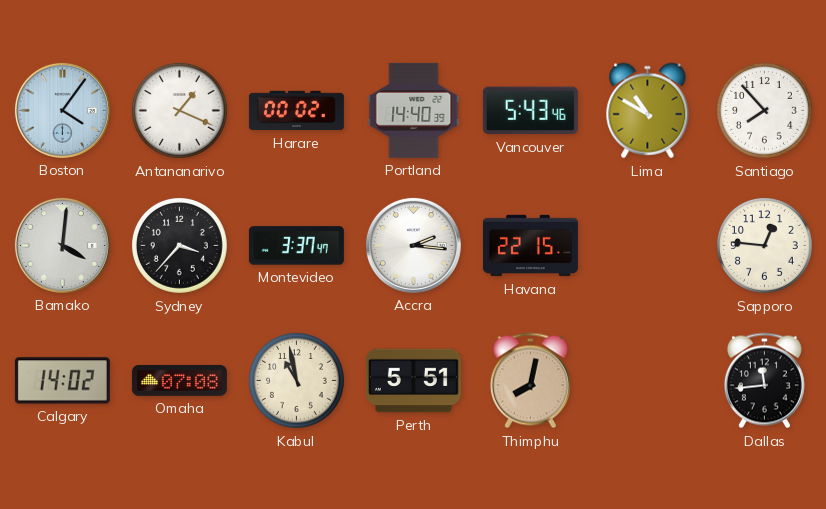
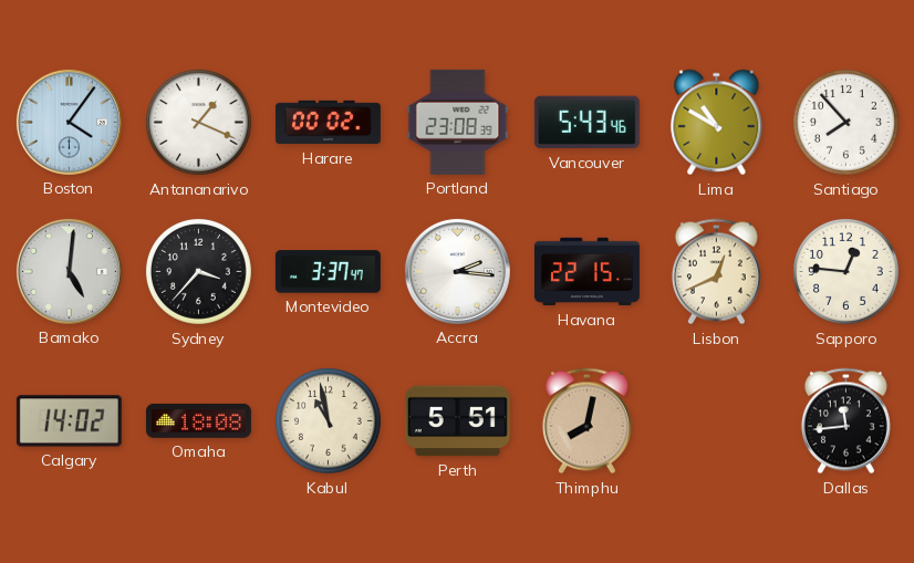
Portland: 14:40 -> 23:08 (458, 122)
Bamako: 4:01 -> 5:01 (69, 271)
Lisbon: none -> 12:41 (716, 272)
Omaha: 07:08 -> 18:08 (198, 420)
